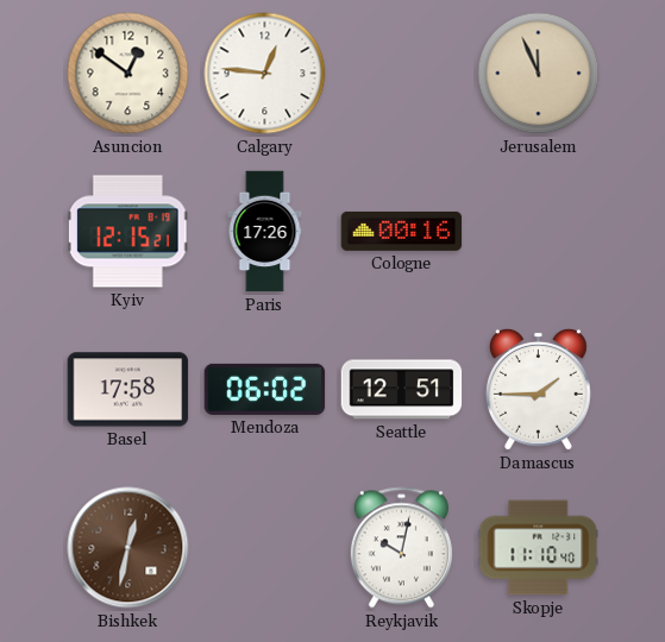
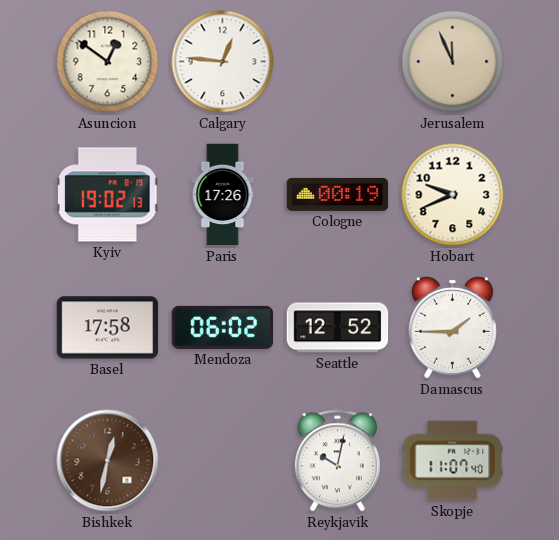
Kyiv: 12:15 -> 19:02 (107, 195)
Cologne: 00:16 -> 00:19 (338, 194)
Hobart: none -> 9:41 (453, 195)
Seattle: 12:51 -> 12:52 (338, 328)
Skopje: 11:10 -> 11:07 (453, 461)
